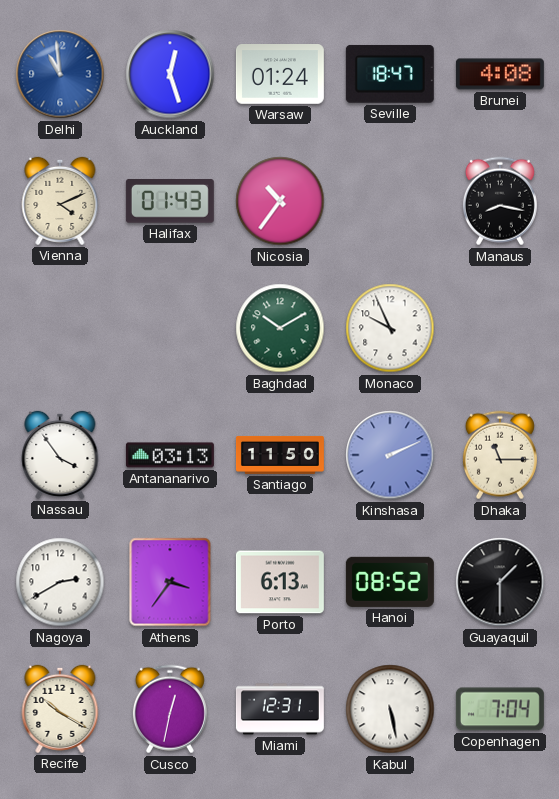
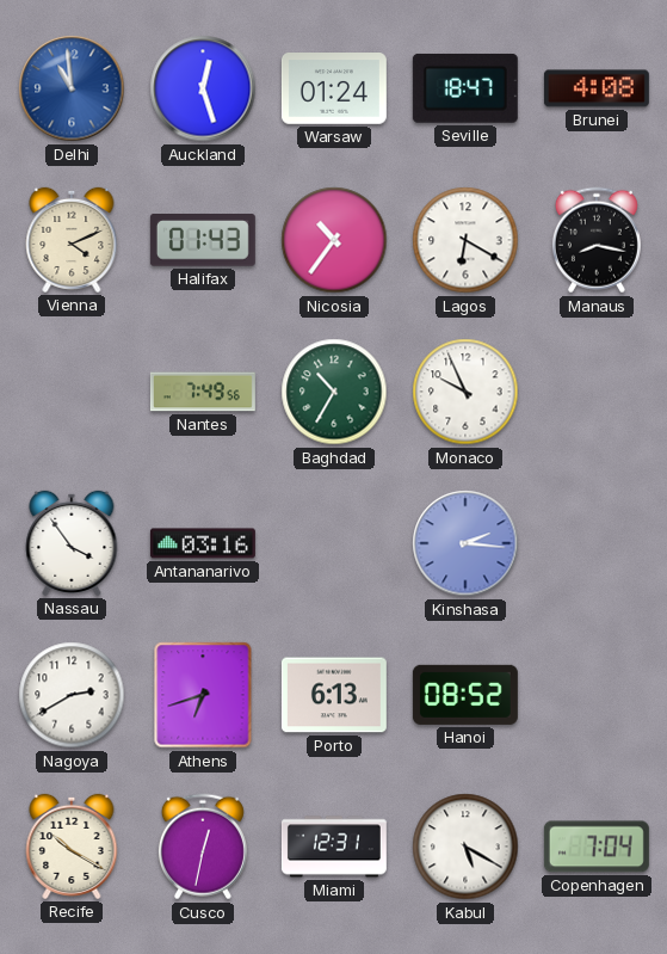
Lagos: none -> 6:20 (465, 240)
Nantes: none -> 7:49 (203, 392)
Baghdad: 10:10 -> 10:35 (334, 392)
Antananarivo: 03:13 -> 03:16 (203, 543)
Santiago: 11:50 -> none (280, 455)
Kinshasa: 2:11 -> 2:16 (465, 543)
Dhaka: 11:15 -> none (500, 455)
Athens: 3:36 -> 6:42 (203, 695)
Guayaquil: 1:30 -> none (500, 582)
Kabul: 5:28 -> 5:20 (465, 847)
